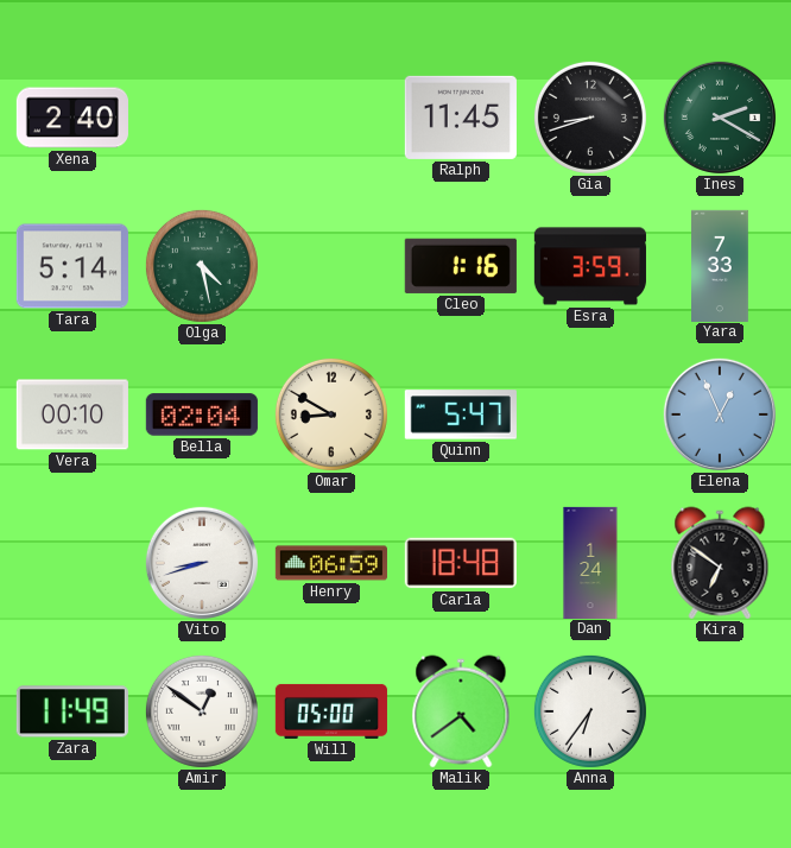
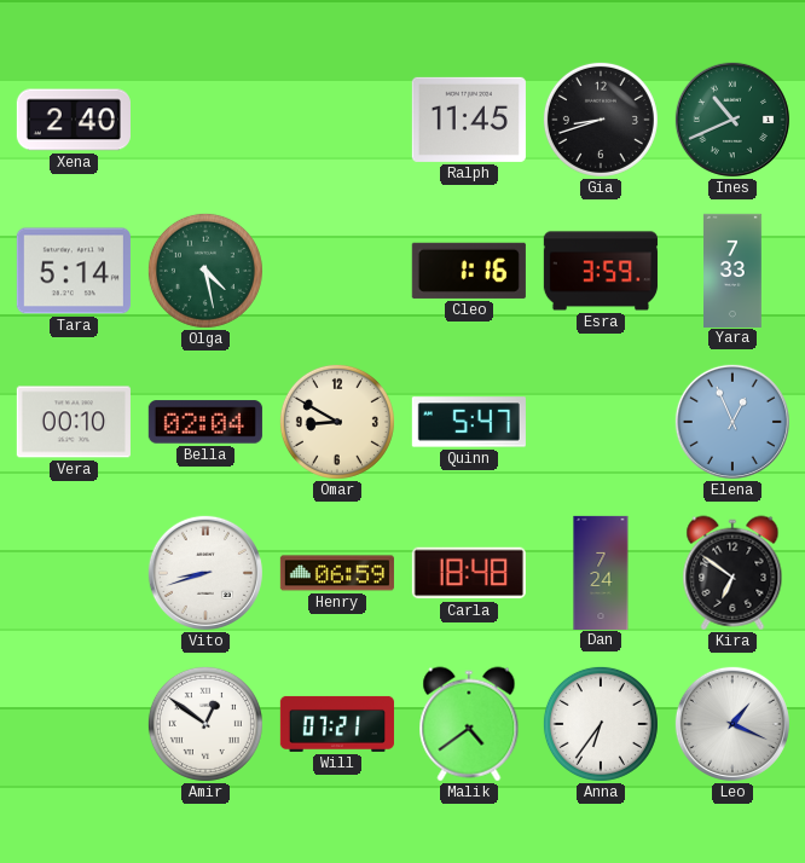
Ines: 2:20 -> 10:41 (732, 120)
Dan: 1:24 -> 7:24 (601, 572)
Zara: 11:49 -> none (72, 711)
Will: 05:00 -> 07:21 (337, 724)
Leo: none -> 1:19 (732, 724)
